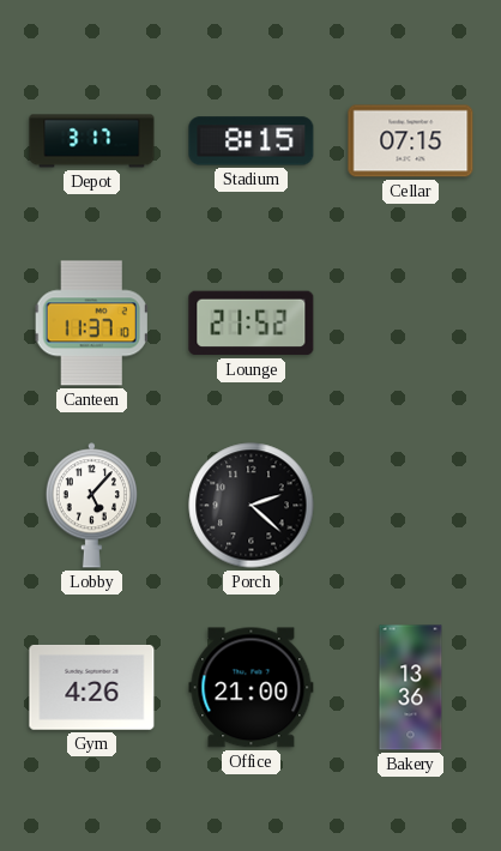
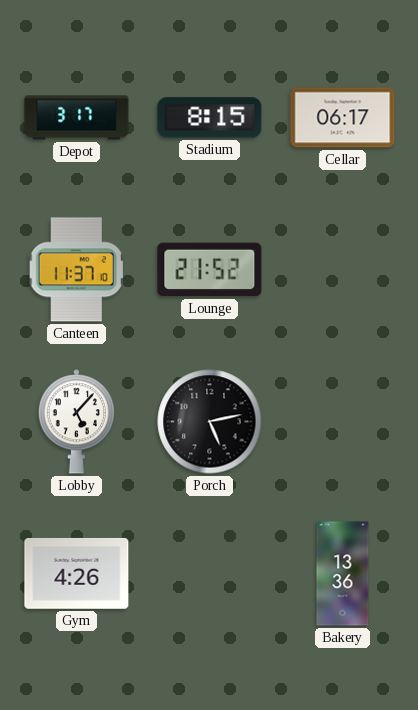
Cellar: 07:15 -> 06:17 (343, 118)
Porch: 2:22 -> 5:13 (210, 422)
Office: 21:00 -> none (252, 688)
